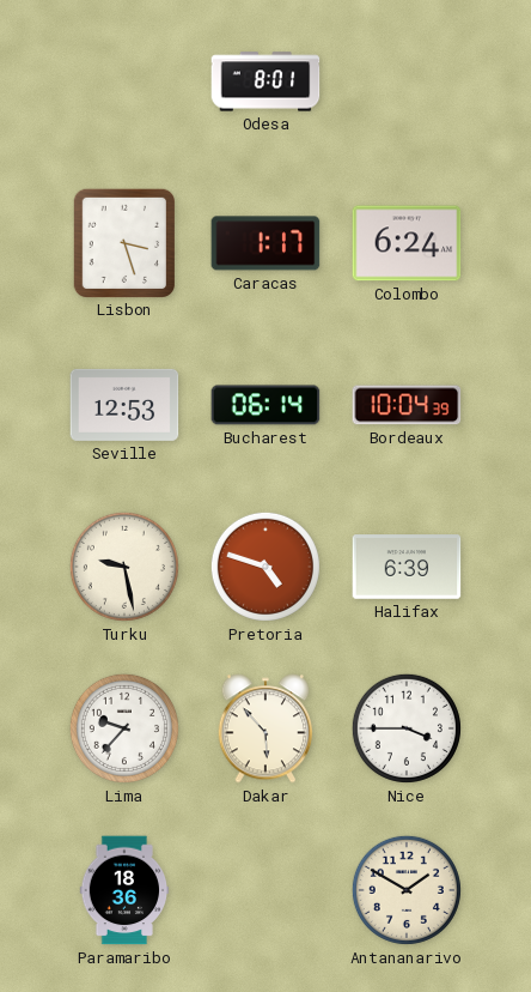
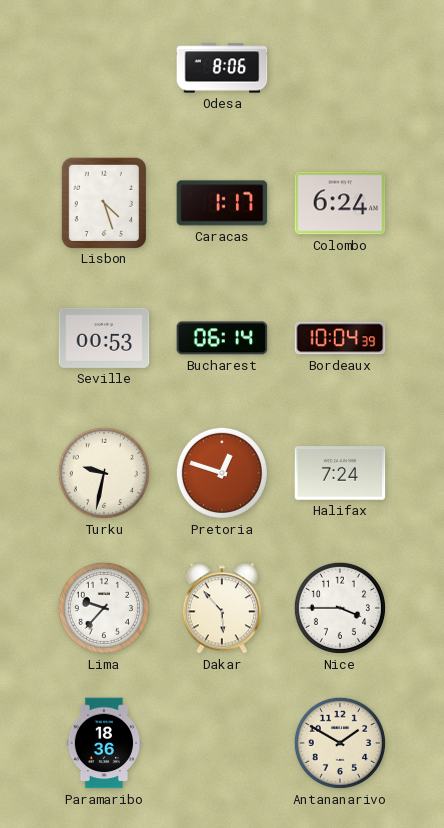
Odesa: 8:01 -> 8:06 (222, 68)
Lisbon: 3:27 -> 4:27 (103, 202)
Seville: 12:53 -> 00:53 (104, 338)
Turku: 9:28 -> 9:32 (104, 473)
Pretoria: 4:48 -> 12:48 (222, 473)
Halifax: 6:39 -> 7:24 (340, 473)
